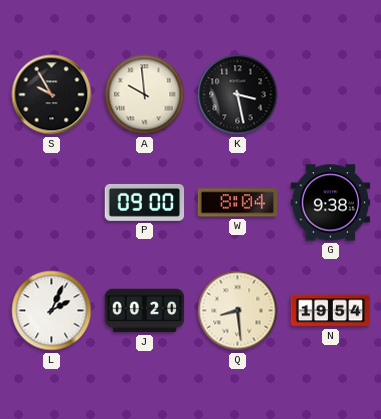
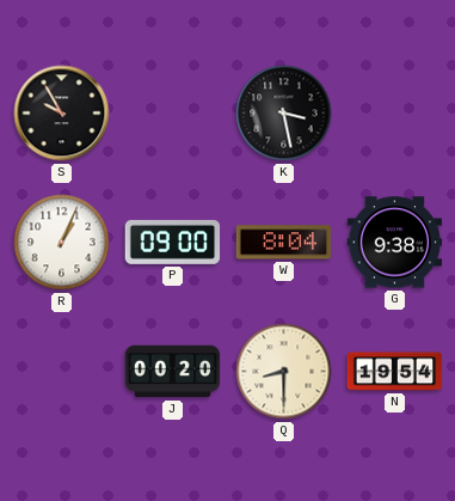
A: 9:59 -> none (145, 95)
R: none -> 1:04 (62, 243)
L: 2:04 -> none (52, 311)
Q: 8:29 -> 8:30 (284, 372)
